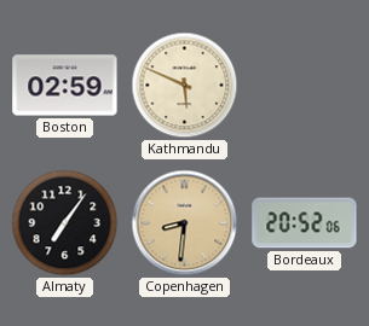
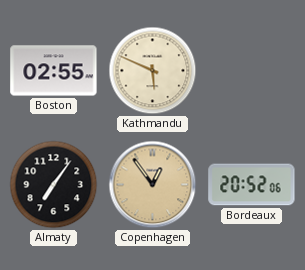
Boston: 02:59 -> 02:55 (54, 71)
Copenhagen: 8:31 -> 12:54 (153, 185)
